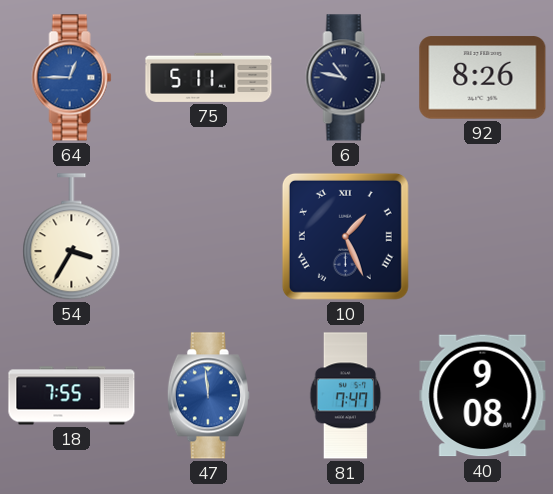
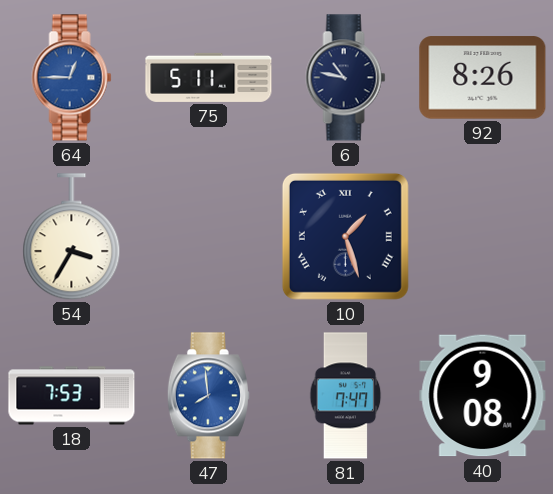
10: 1:26 -> 1:27 (345, 236)
18: 7:55 -> 7:53 (72, 396)
47: 11:59 -> 7:59 (208, 396)
